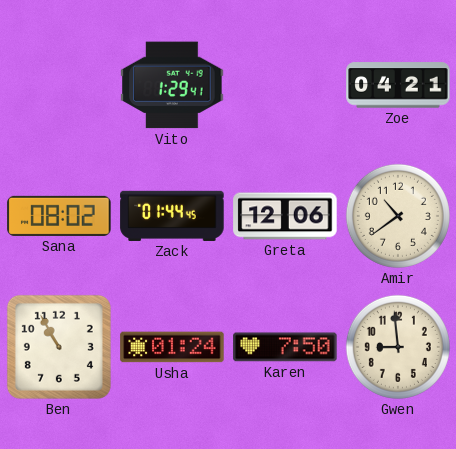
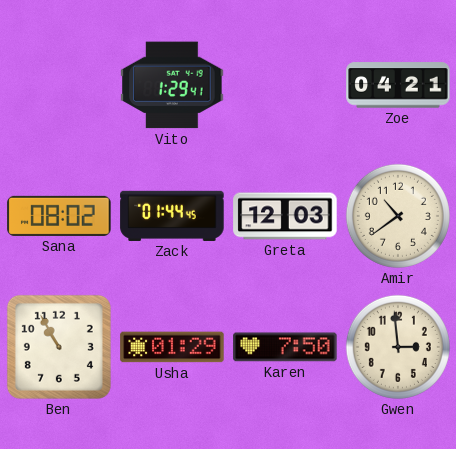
Greta: 12:06 -> 12:03 (285, 216)
Usha: 01:24 -> 01:29 (172, 347)
Gwen: 8:59 -> 2:59 (398, 347)
